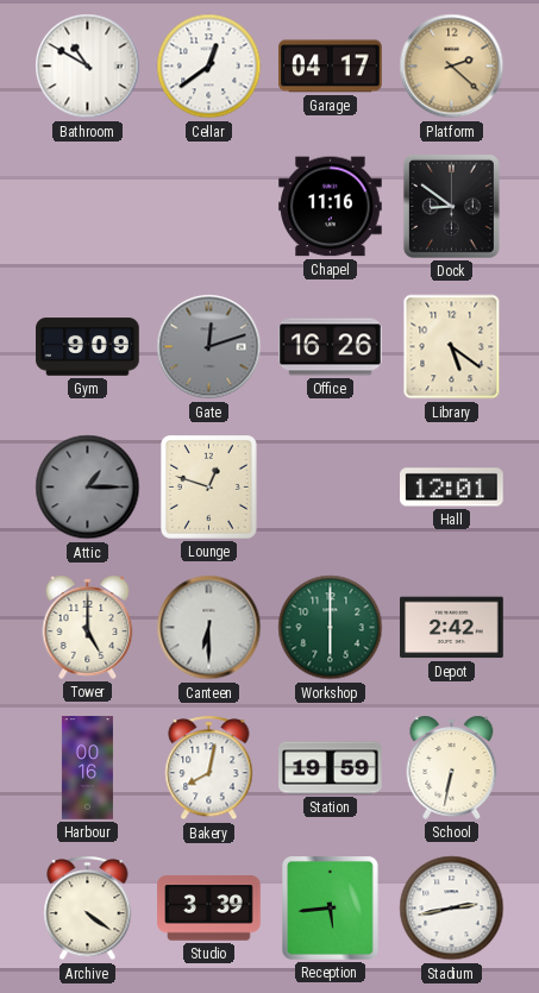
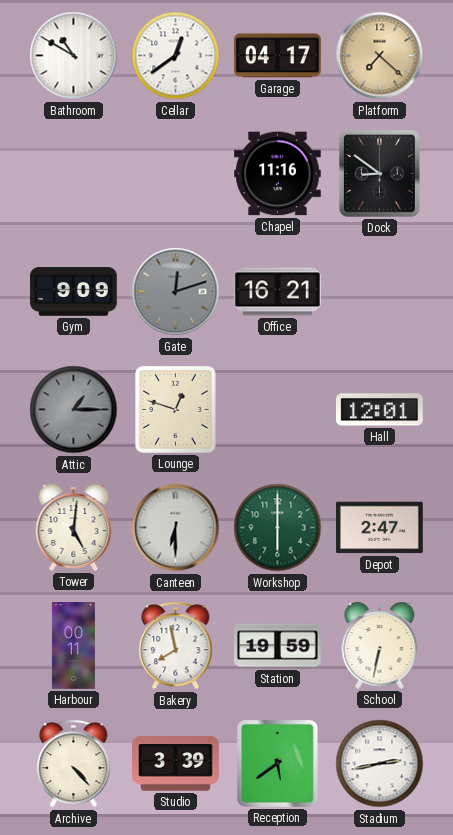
Platform: 2:22 -> 7:22 (380, 56)
Office: 16:26 -> 16:21 (278, 292)
Library: 5:21 -> none (452, 347)
Tower: 5:00 -> 5:01 (74, 527)
Depot: 2:42 -> 2:47 (380, 528)
Harbour: 00:16 -> 00:11 (73, 646)
Bakery: 8:02 -> 7:58 (176, 646)
Archive: 4:21 -> 4:23 (74, 764)
Reception: 5:44 -> 5:39 (278, 764)
